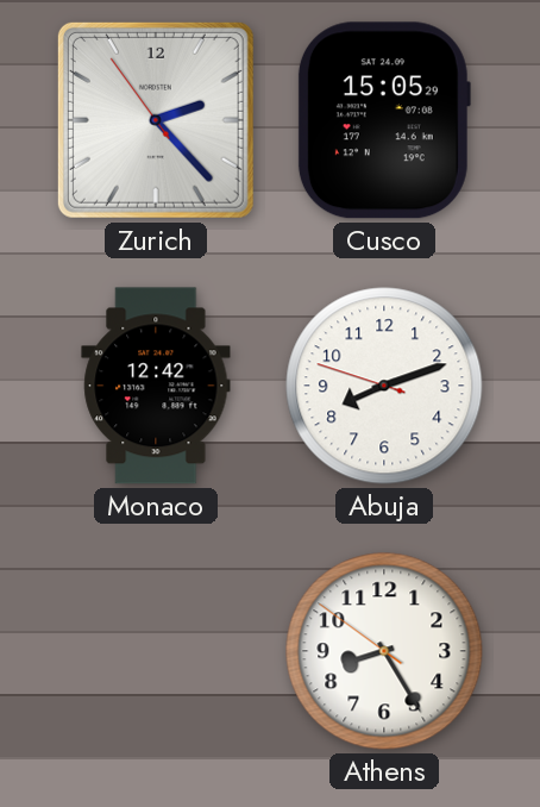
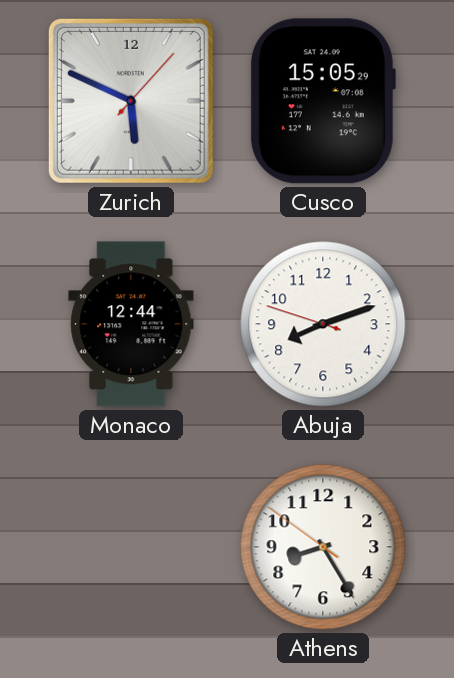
Zurich: 2:22 -> 5:49 (131, 101)
Monaco: 12:42 -> 12:44 (131, 324)
